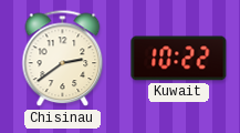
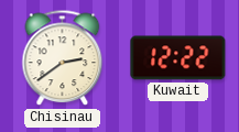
Kuwait: 10:22 -> 12:22 (178, 58)
